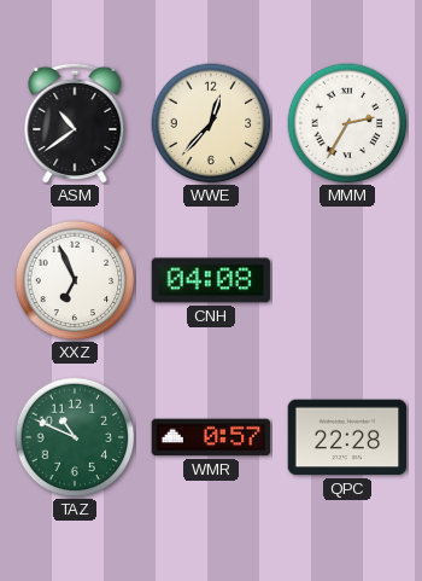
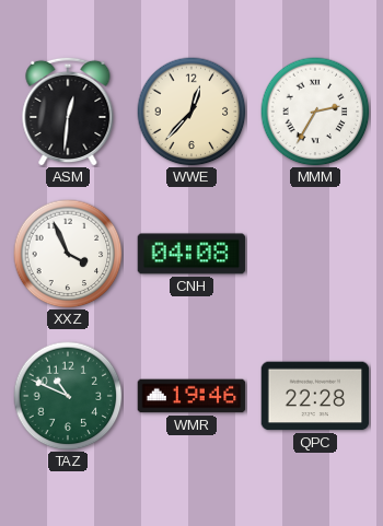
ASM: 10:39 -> 12:31 (68, 112)
XXZ: 6:56 -> 3:56 (68, 254)
WMR: 0:57 -> 19:46 (191, 396)
